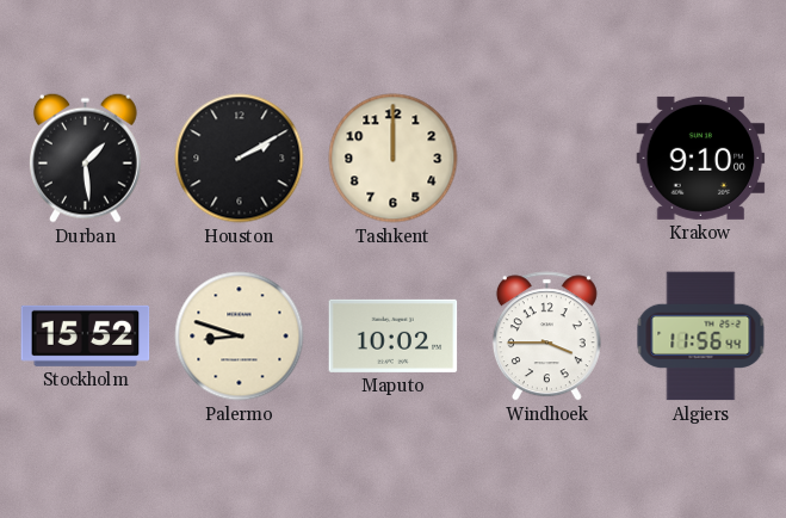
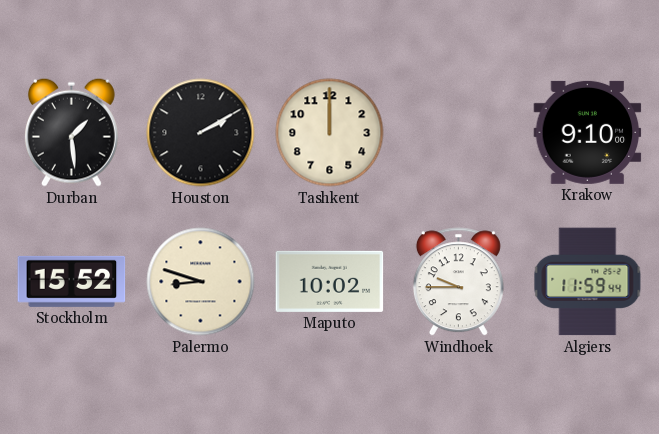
Windhoek: 3:45 -> 9:45 (458, 282)
Algiers: 11:56 -> 11:59 (588, 282)
